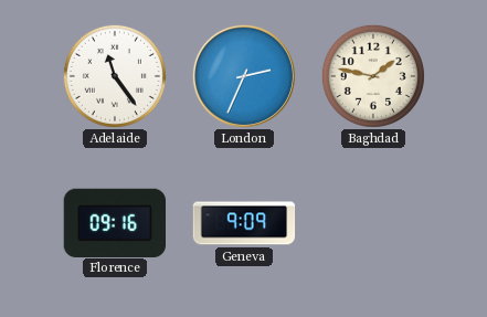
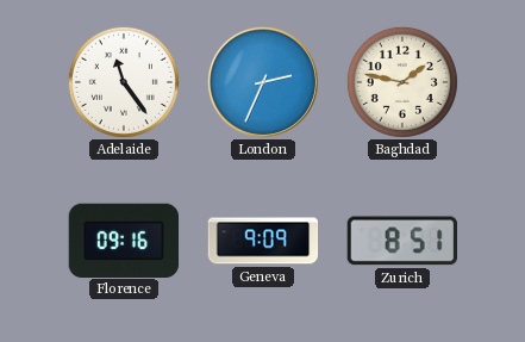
Zurich: none -> 8:51 (401, 241)
